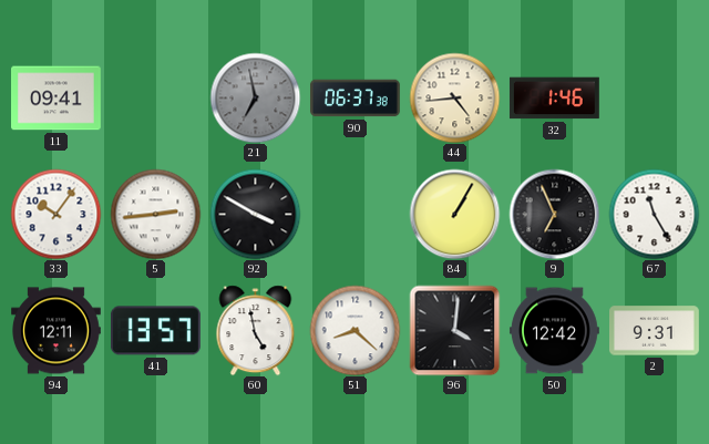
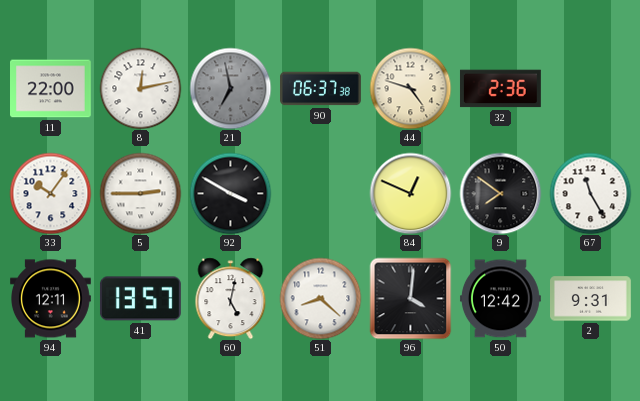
11: 09:41 -> 22:00 (51, 89)
8: none -> 12:13 (140, 88)
44: 4:44 -> 4:48 (410, 88)
32: 1:46 -> 2:36 (500, 89)
5: 2:44 -> 2:45 (140, 193)
84: 1:05 -> 12:49 (410, 193)
9: 6:56 -> 7:51 (500, 193)
60: 4:58 -> 5:02 (231, 298)
